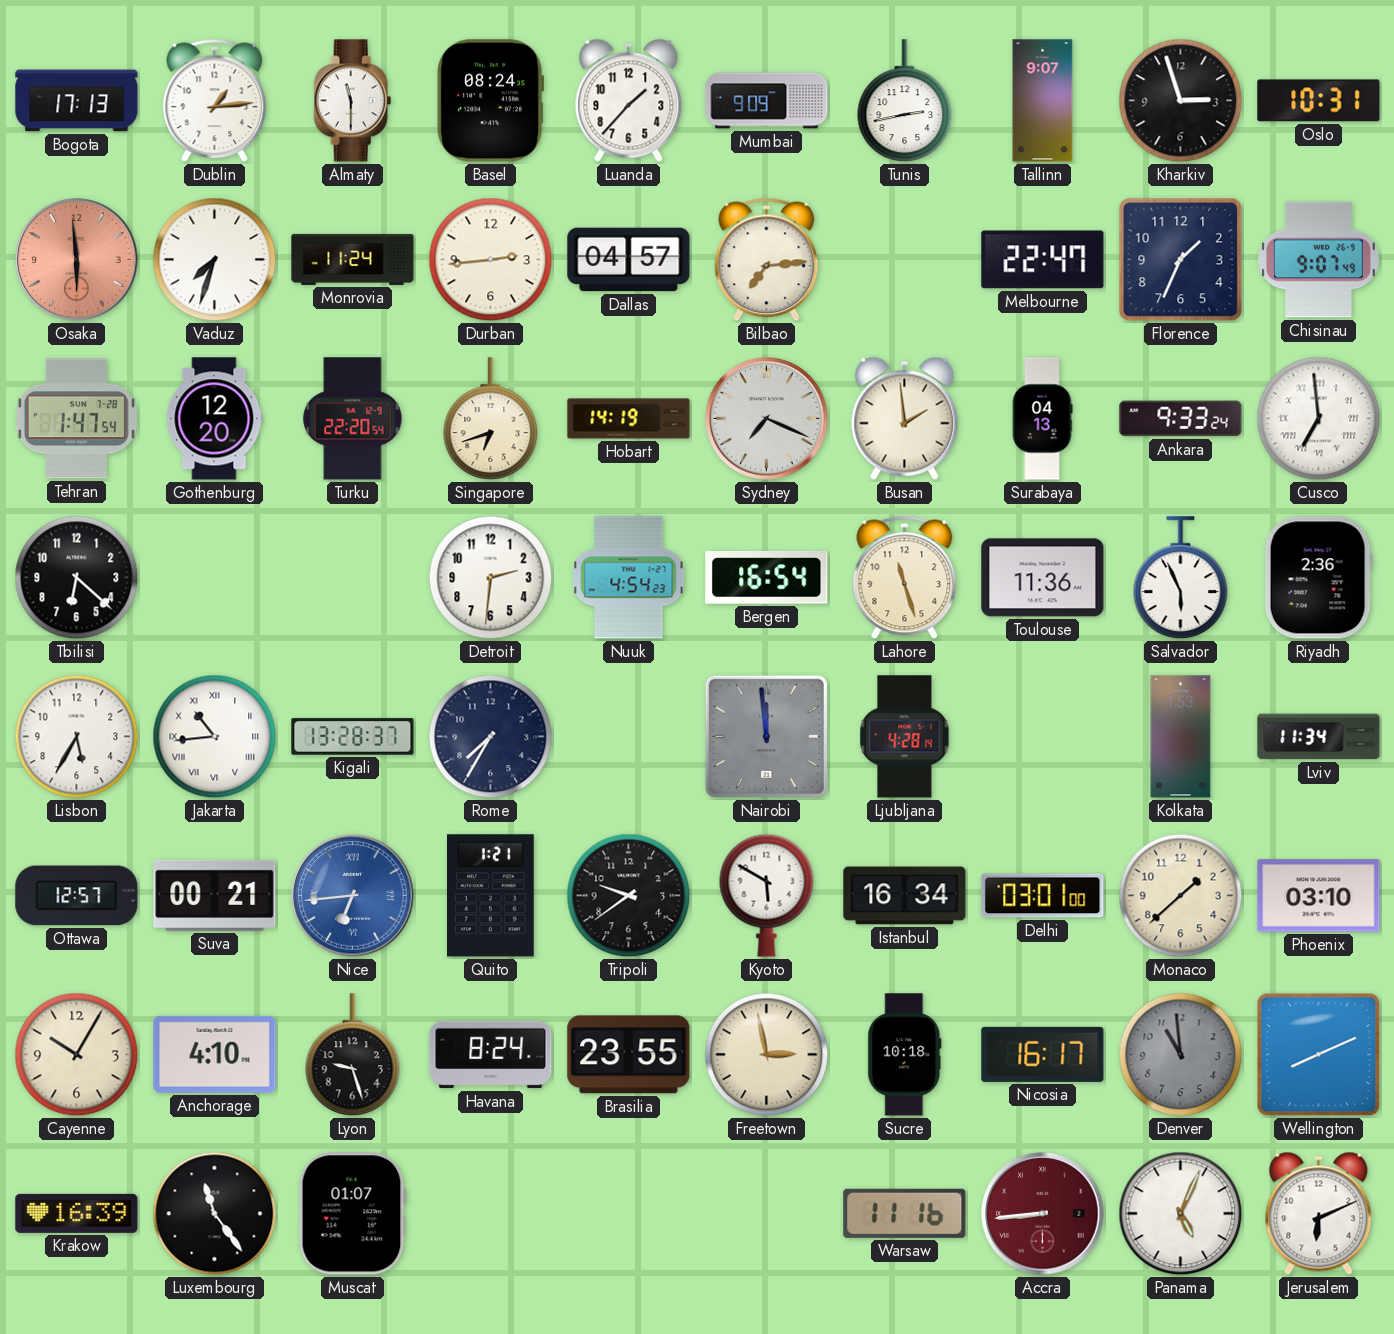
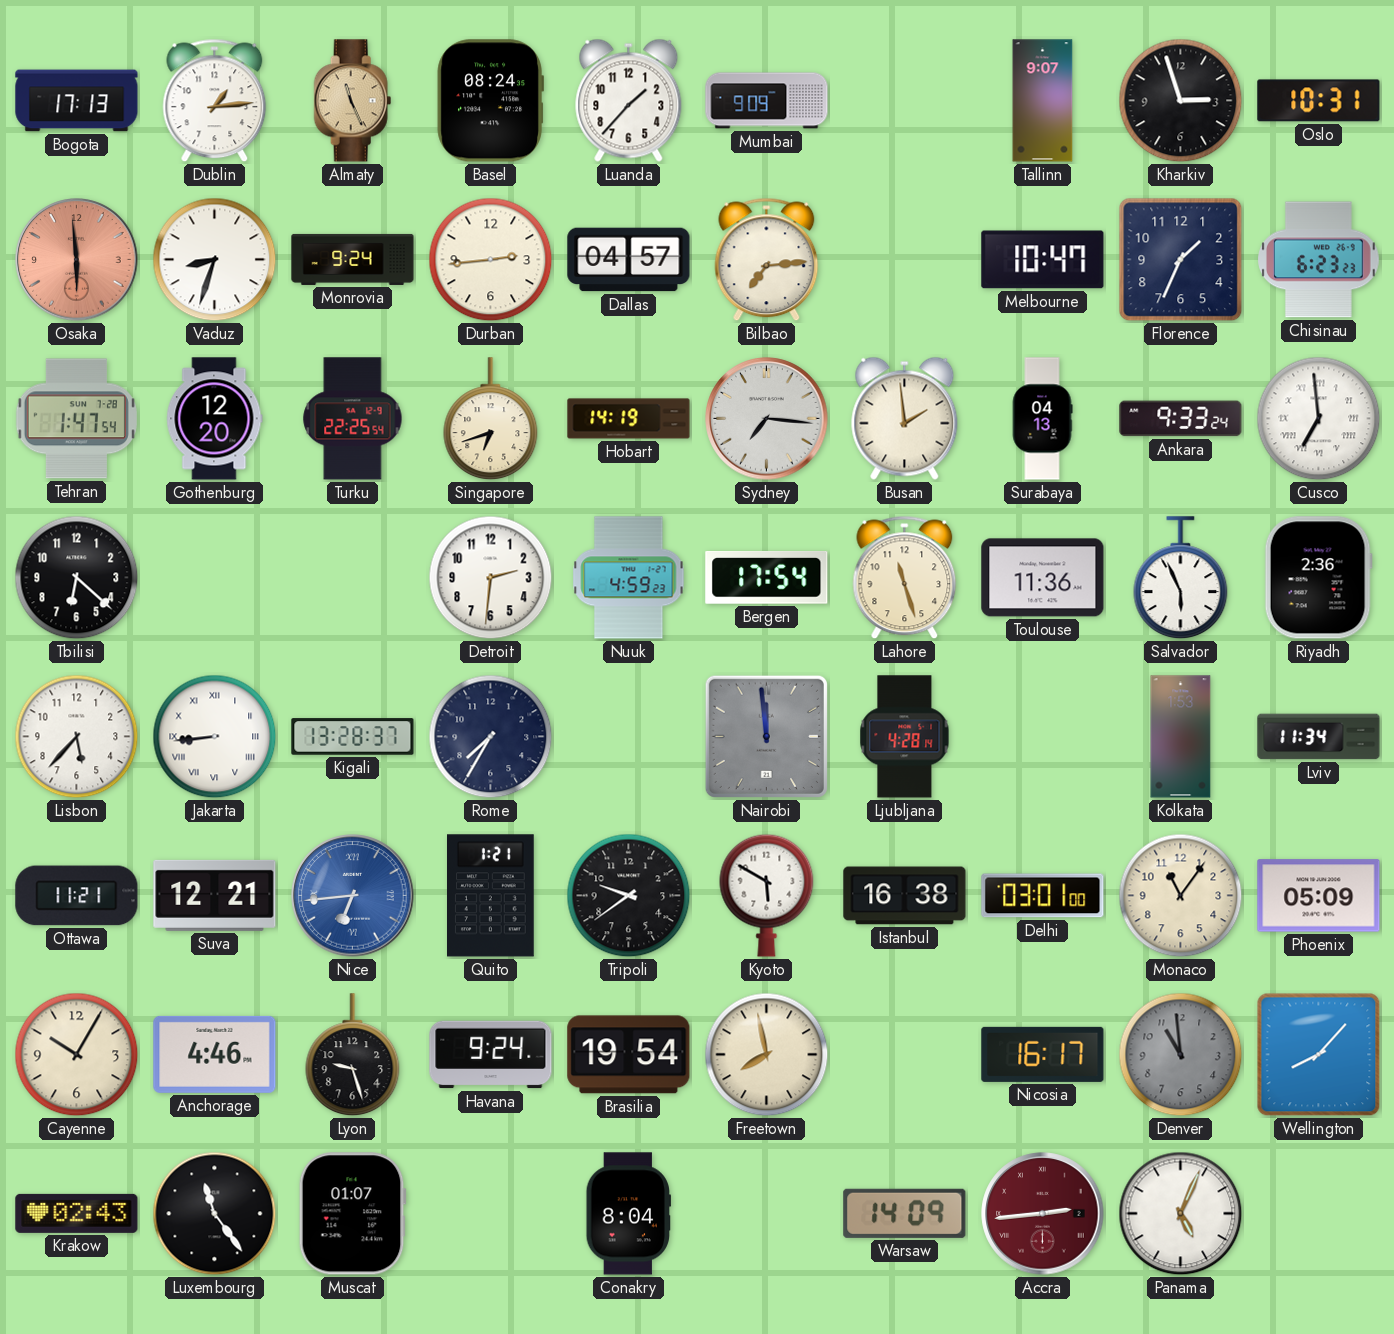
Almaty: 11:30 -> 11:26 (353, 101)
Almaty dial: white -> champagne (353, 101)
Tunis: 2:43 -> none (905, 101)
Vaduz: 7:33 -> 8:33 (215, 260)
Monrovia: 11:24 -> 9:24 (353, 259)
Melbourne: 22:47 -> 10:47 (1043, 260)
Chisinau: 9:07 -> 6:23 (1319, 260)
Turku: 22:20 -> 22:25 (353, 419)
Sydney: 7:19 -> 7:16 (767, 419)
Nuuk: 4:54 -> 4:59 (629, 578)
Bergen: 16:54 -> 17:54 (767, 578)
Lisbon: 5:35 -> 5:37 (77, 737)
Jakarta: 10:44 -> 8:44 (215, 737)
Ottawa: 12:57 -> 11:21 (77, 896)
Suva: 00:21 -> 12:21 (215, 895)
Istanbul: 16:34 -> 16:38 (905, 896)
Monaco: 1:38 -> 11:06 (1181, 896)
Phoenix: 03:10 -> 05:09 (1319, 896)
Anchorage: 4:10 -> 4:46 (215, 1054)
Havana: 8:24 -> 9:24 (491, 1055)
Brasilia: 23:55 -> 19:54 (629, 1055)
Freetown: 2:58 -> 7:58 (767, 1055)
Sucre: 10:18 -> none (905, 1055)
Wellington: 8:11 -> 8:07 (1319, 1055)
Krakow: 16:39 -> 02:43 (77, 1213)
Conakry: none -> 8:04 (628, 1214)
Warsaw: 11:16 -> 14:09 (905, 1213)
Accra: 8:44 -> 2:44 (1043, 1214)
Jerusalem: 6:11 -> none (1319, 1213)
